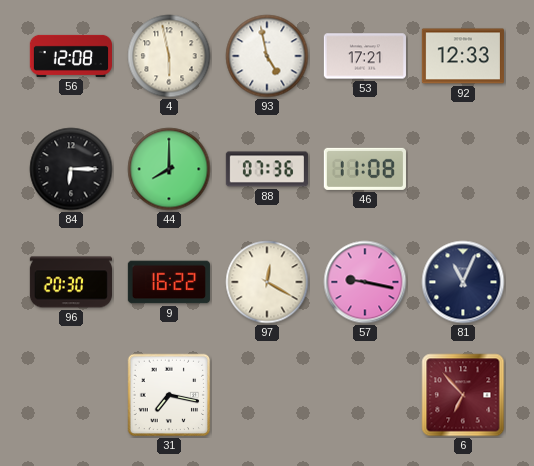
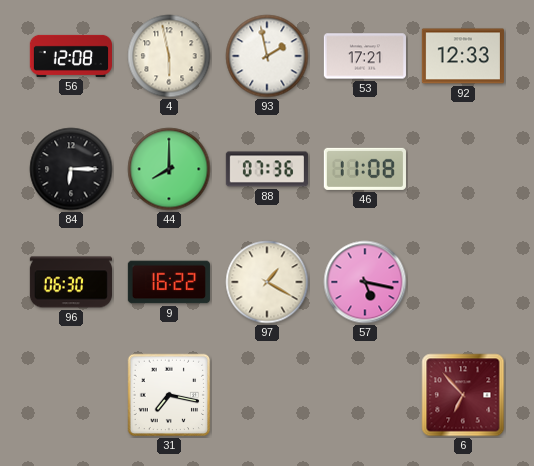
93: 4:58 -> 1:58 (267, 56)
96: 20:30 -> 06:30 (70, 282)
97: 12:20 -> 1:20 (267, 282)
57: 9:17 -> 5:17 (365, 282)
81: 11:04 -> none (463, 282)
